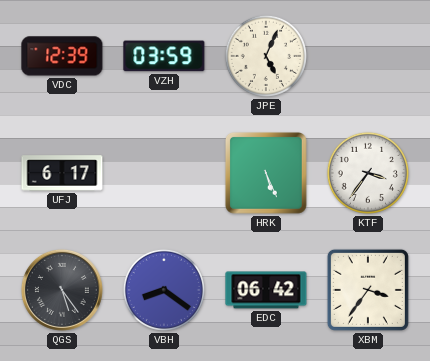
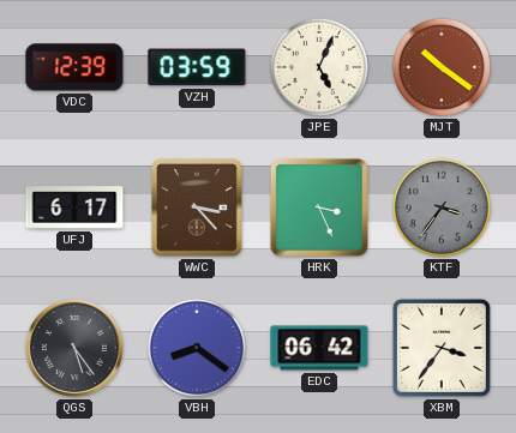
MJT: none -> 10:21 (442, 67)
WWC: none -> 3:23 (198, 208)
HRK: 5:26 -> 3:26 (319, 208)
KTF dial: white -> grey (442, 208)
